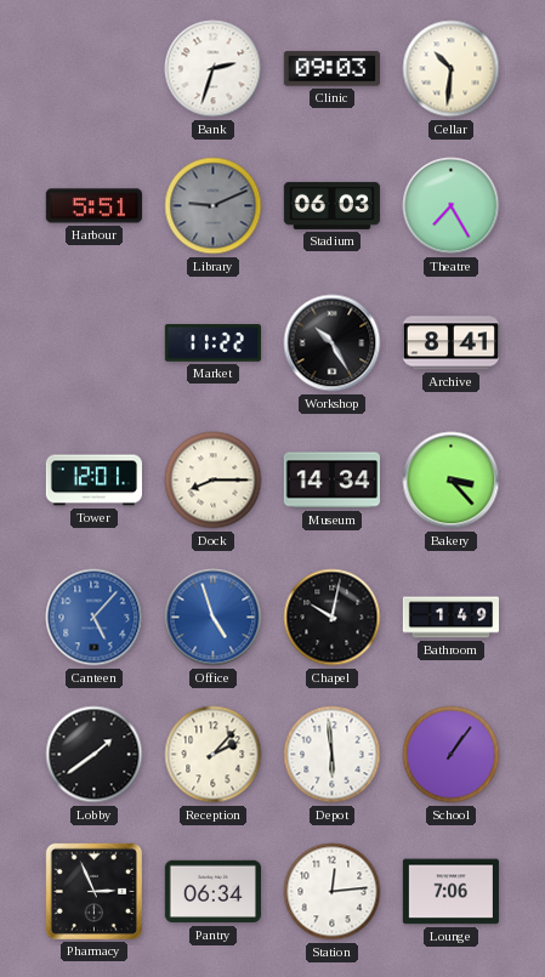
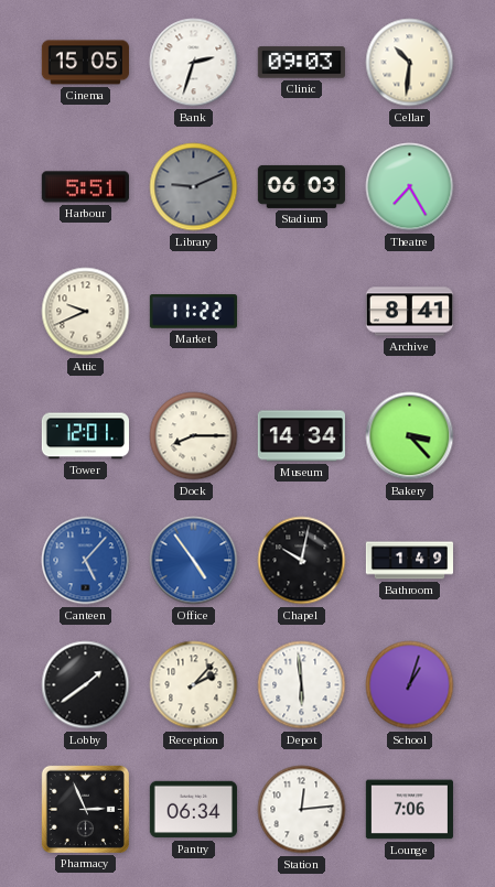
Cinema: none -> 15:05 (85, 63)
Attic: none -> 9:41 (86, 312)
Workshop: 10:25 -> none (333, 343)
Office: 4:57 -> 4:54 (194, 561)
School: 1:06 -> 1:03 (410, 685)
